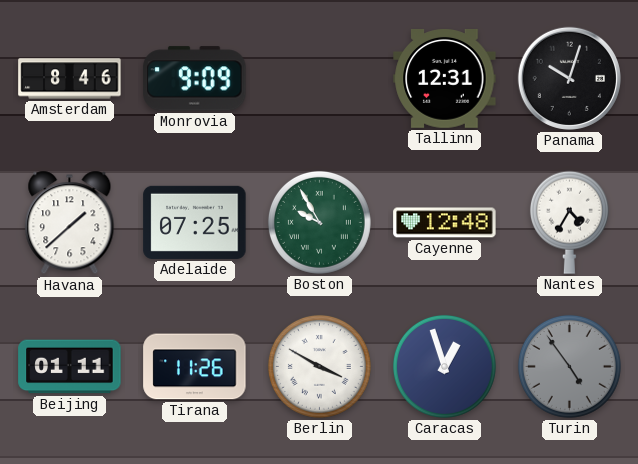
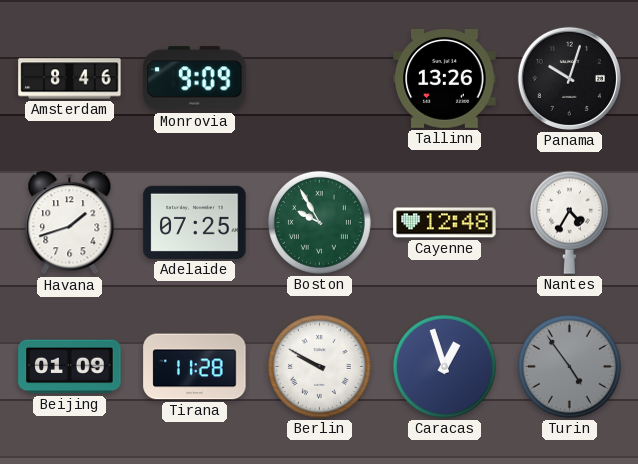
Tallinn: 12:31 -> 13:26 (445, 79)
Havana: 1:38 -> 1:42 (70, 223)
Beijing: 01:11 -> 01:09 (70, 367)
Tirana: 11:26 -> 11:28 (195, 367)
Berlin: 3:50 -> 9:50 (319, 366)
